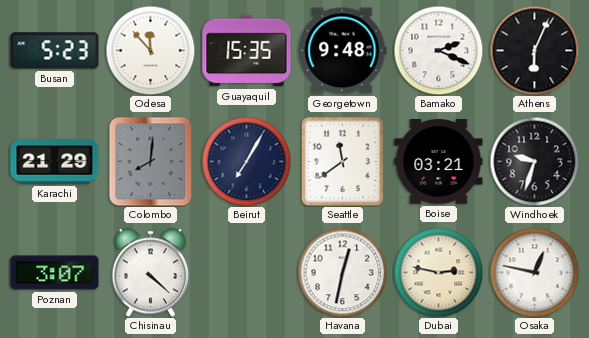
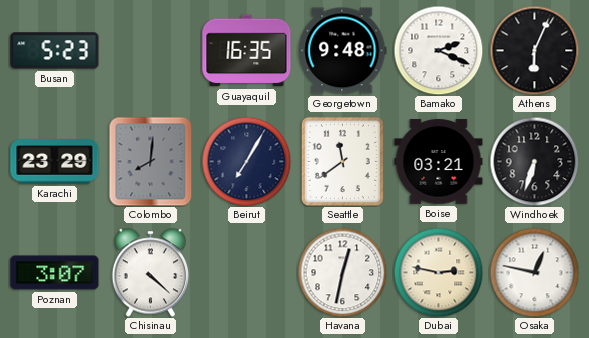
Odesa: 11:53 -> none (150, 50)
Guayaquil: 15:35 -> 16:35 (247, 51)
Karachi: 21:29 -> 23:29 (55, 162)
Windhoek: 9:33 -> 6:33 (534, 161)
